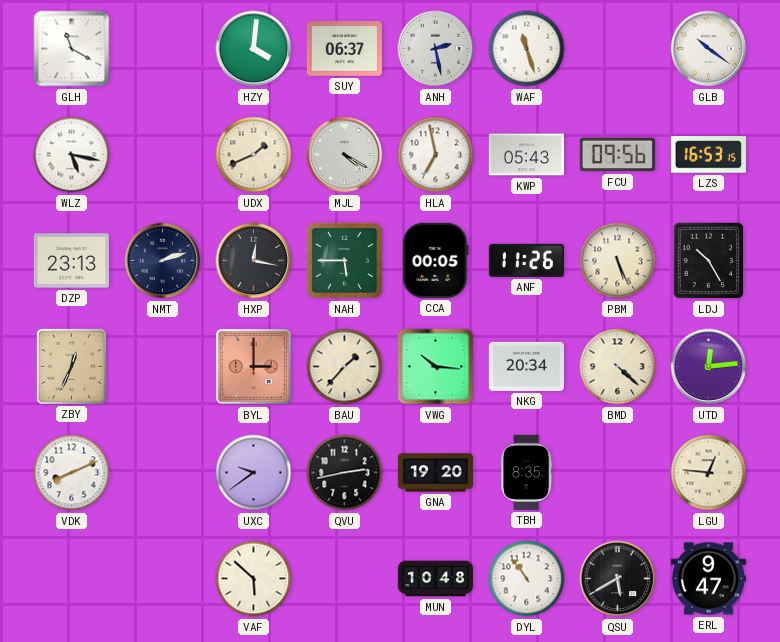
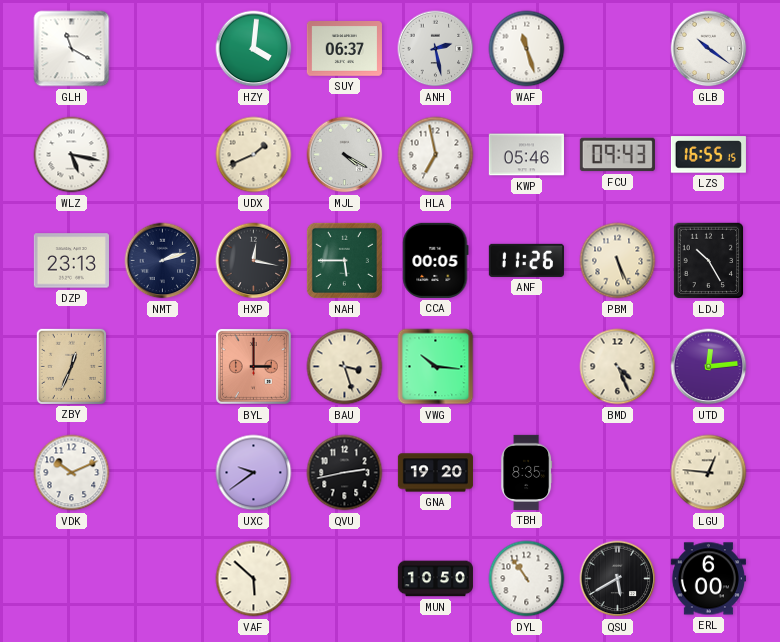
KWP: 05:43 -> 05:46 (526, 155)
FCU: 09:56 -> 09:43 (617, 155)
LZS: 16:53 -> 16:55 (708, 155)
BAU: 1:37 -> 3:27 (345, 367)
NKG: 20:34 -> none (526, 366)
BMD: 4:22 -> 4:26 (618, 367)
VDK: 8:11 -> 10:11 (72, 473)
MUN: 10:48 -> 10:50 (435, 579)
ERL: 9:47 -> 6:00 (708, 579)
